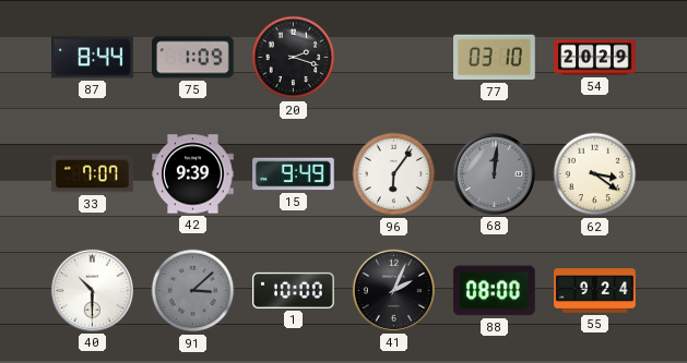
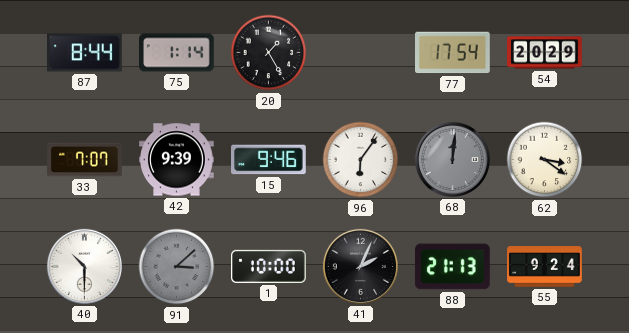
75: 1:09 -> 1:14 (177, 53)
20: 2:18 -> 1:25 (269, 53)
77: 03:10 -> 17:54 (453, 53)
15: 9:49 -> 9:46 (269, 160)
88: 08:00 -> 21:13 (453, 267)
